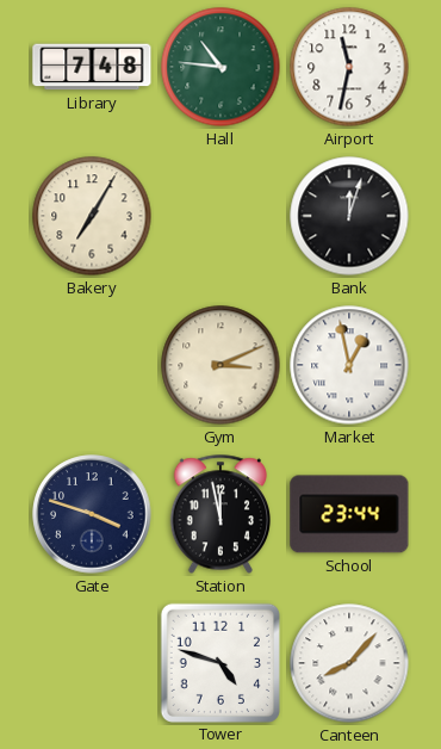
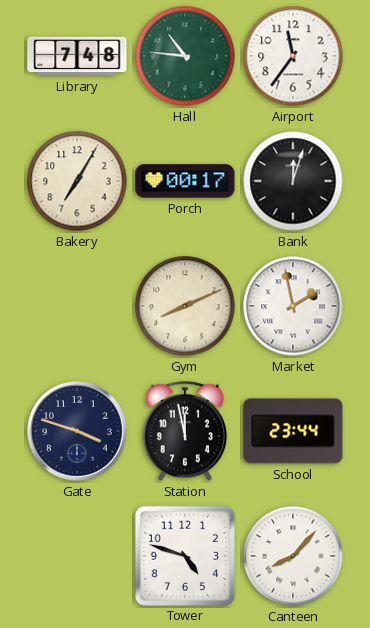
Airport: 11:32 -> 11:36 (293, 56)
Porch: none -> 00:17 (185, 181)
Gym: 3:11 -> 8:11 (185, 306)
Market: 12:58 -> 1:58 (293, 306)
